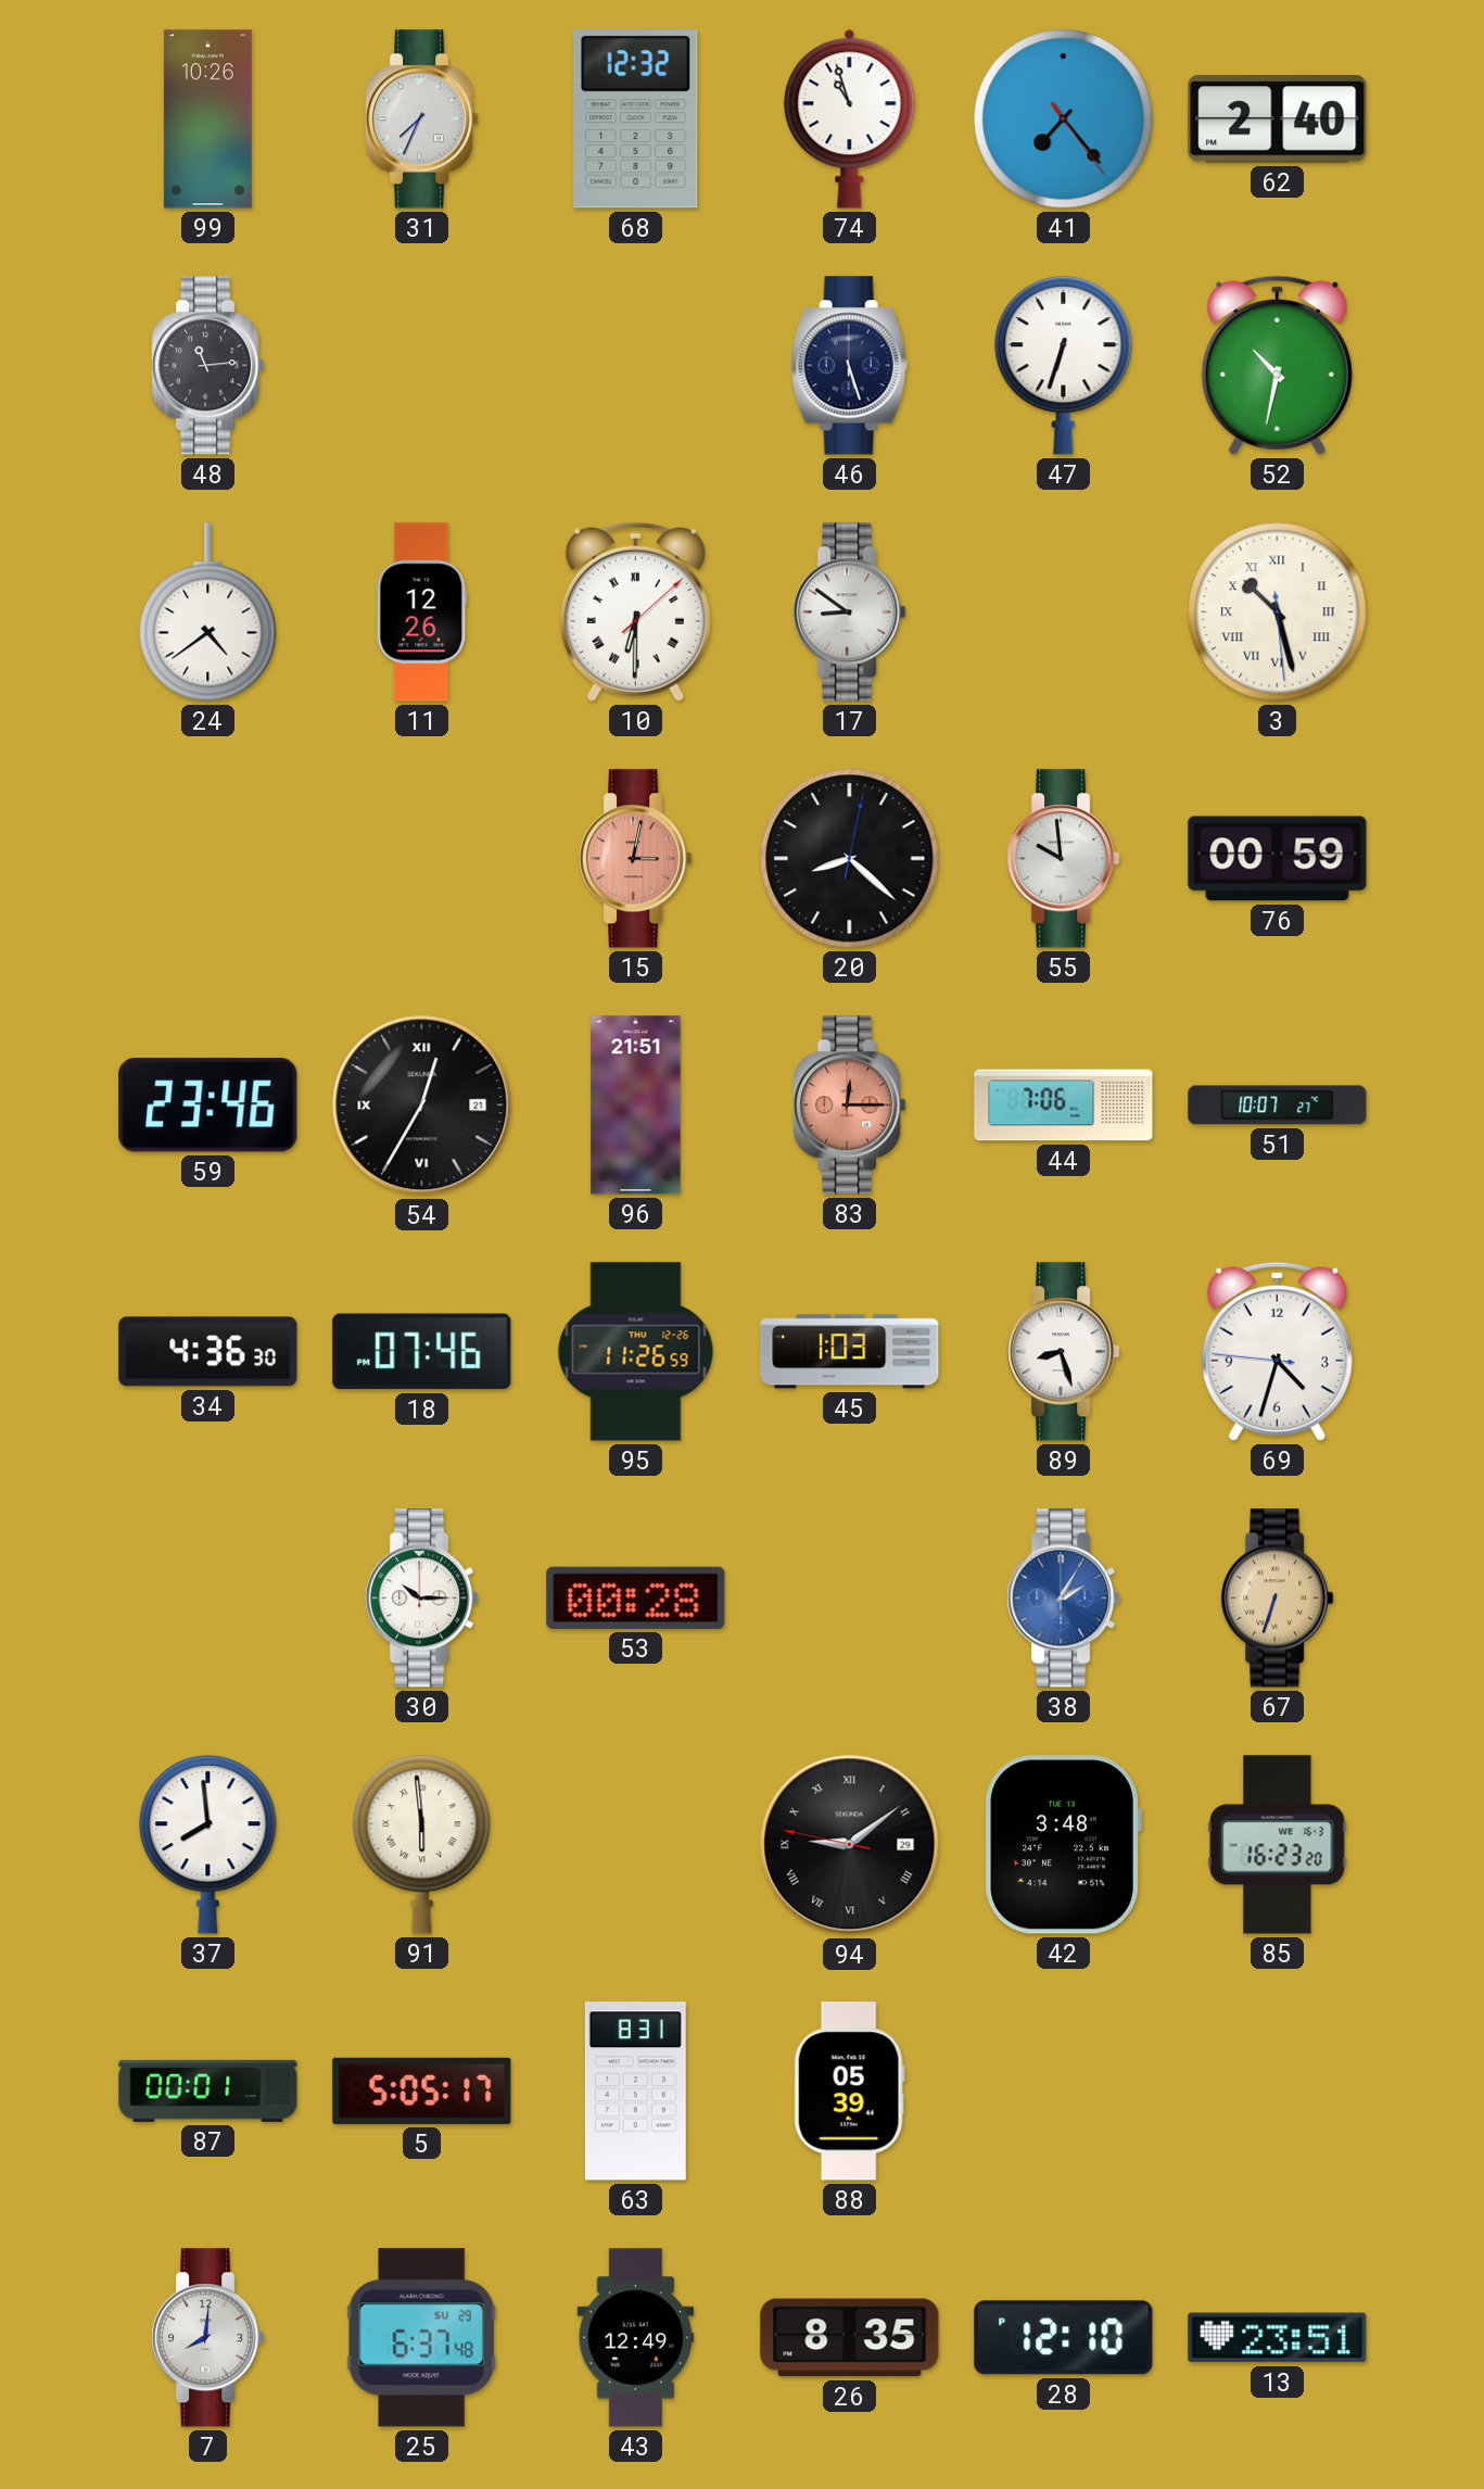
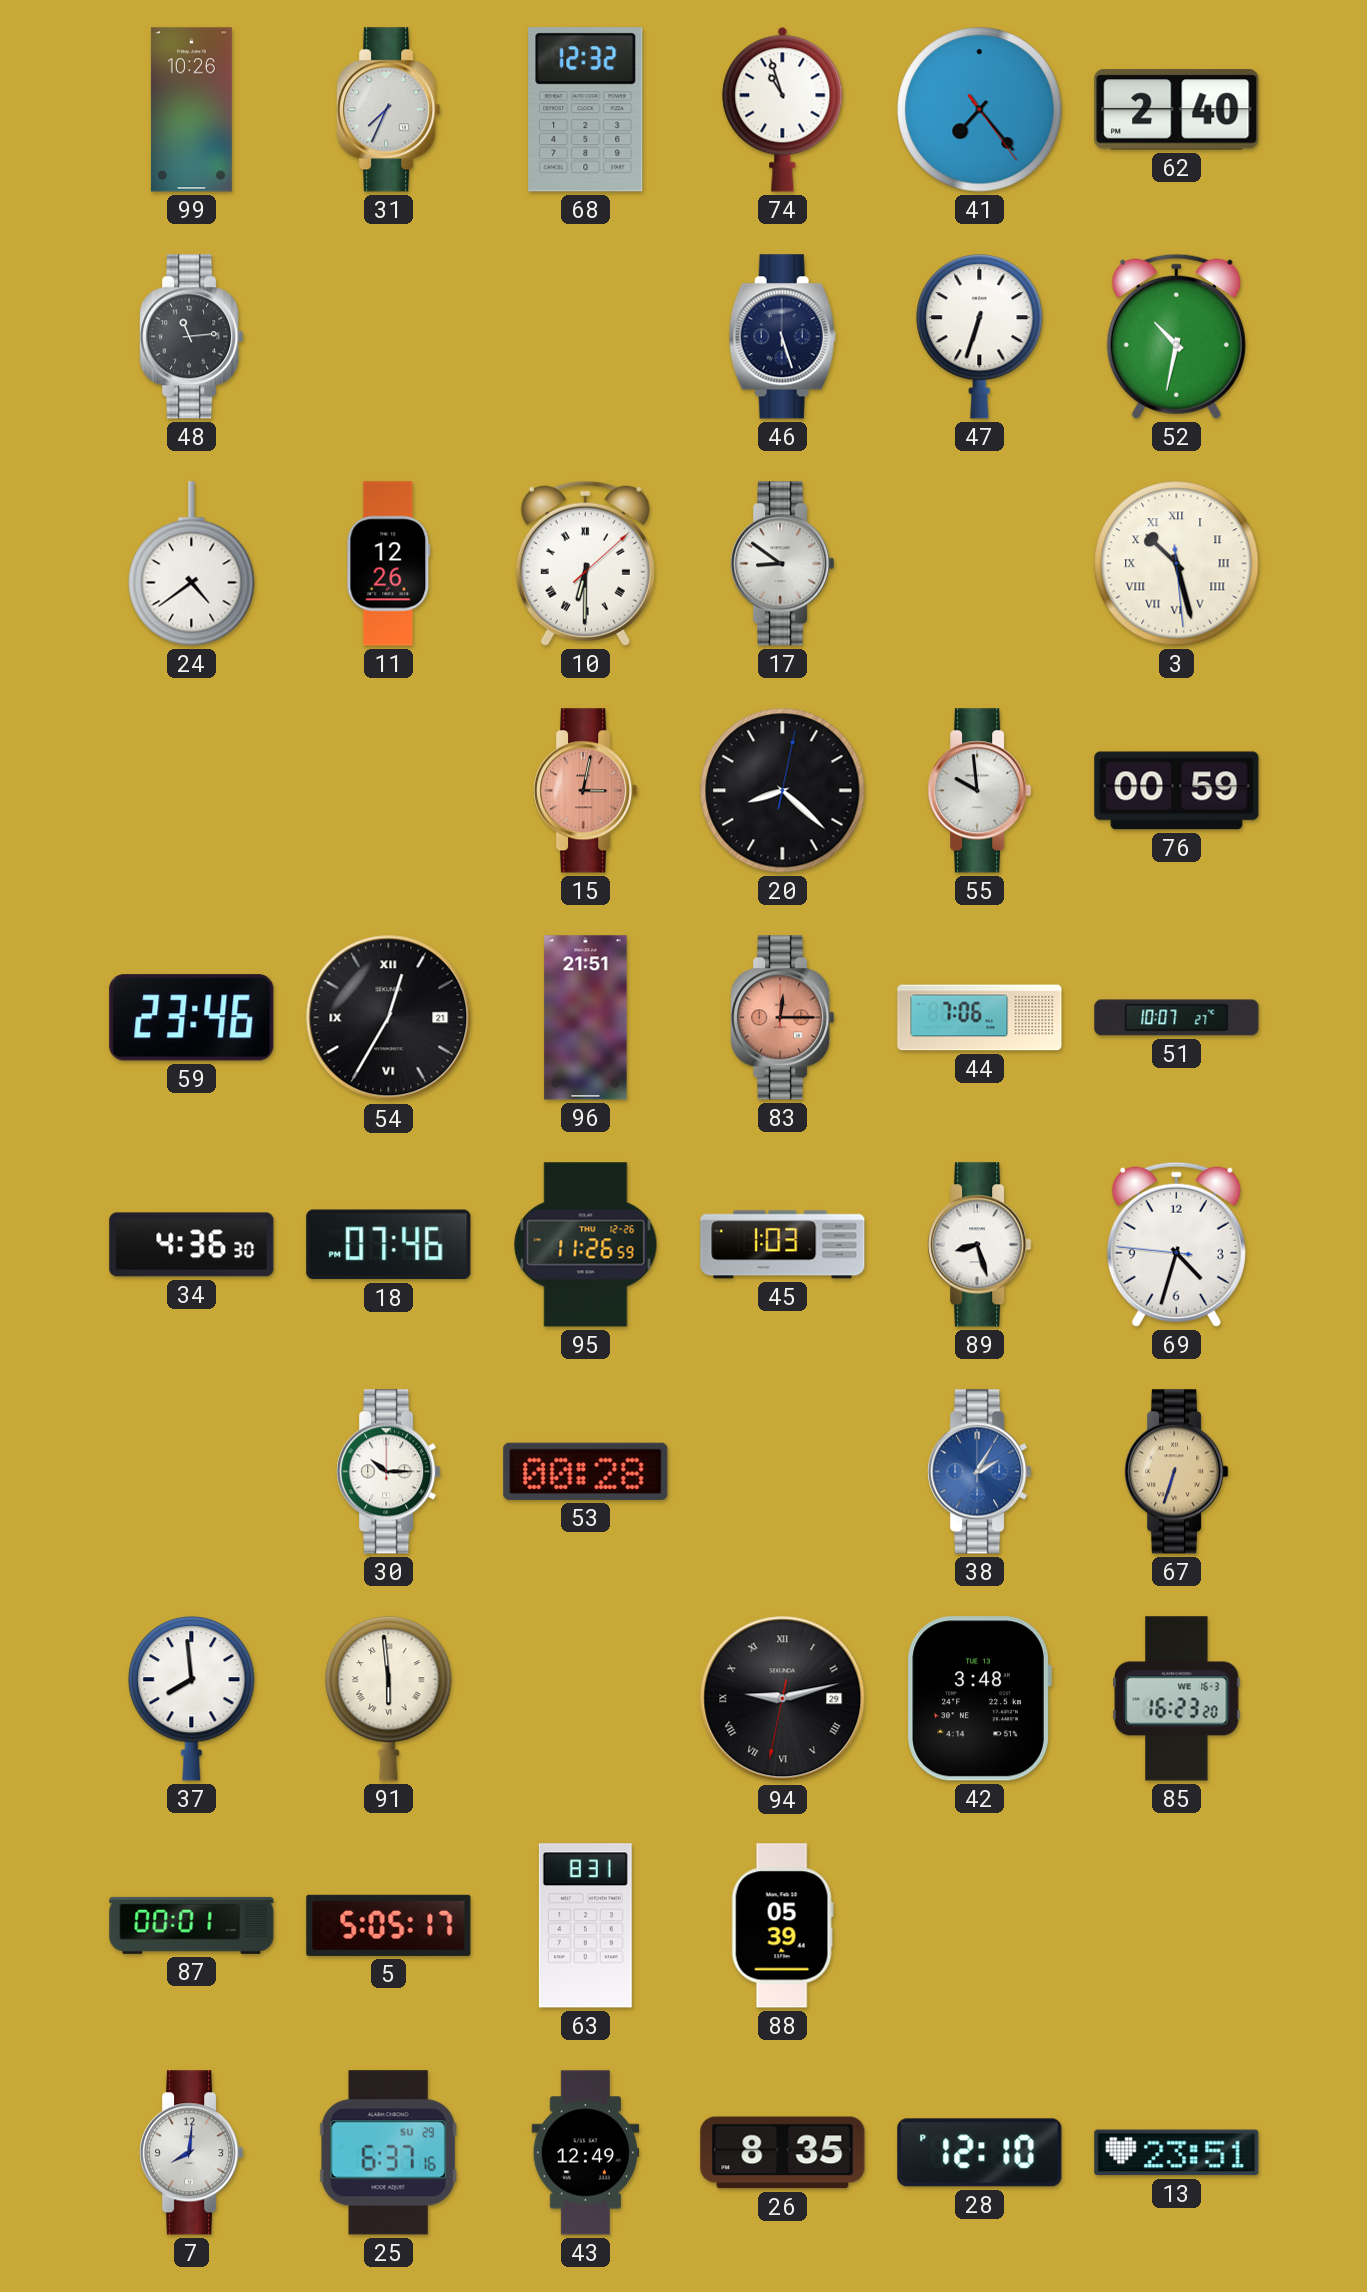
94: 9:08 -> 9:12 (783, 1699)
25: 6:37:48 -> 6:37:16 (388, 2153)
